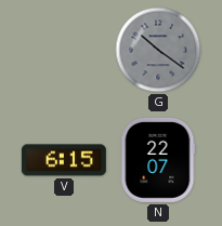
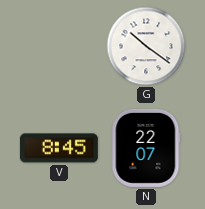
G dial: grey -> white (146, 46)
V: 6:15 -> 8:45 (59, 148)
